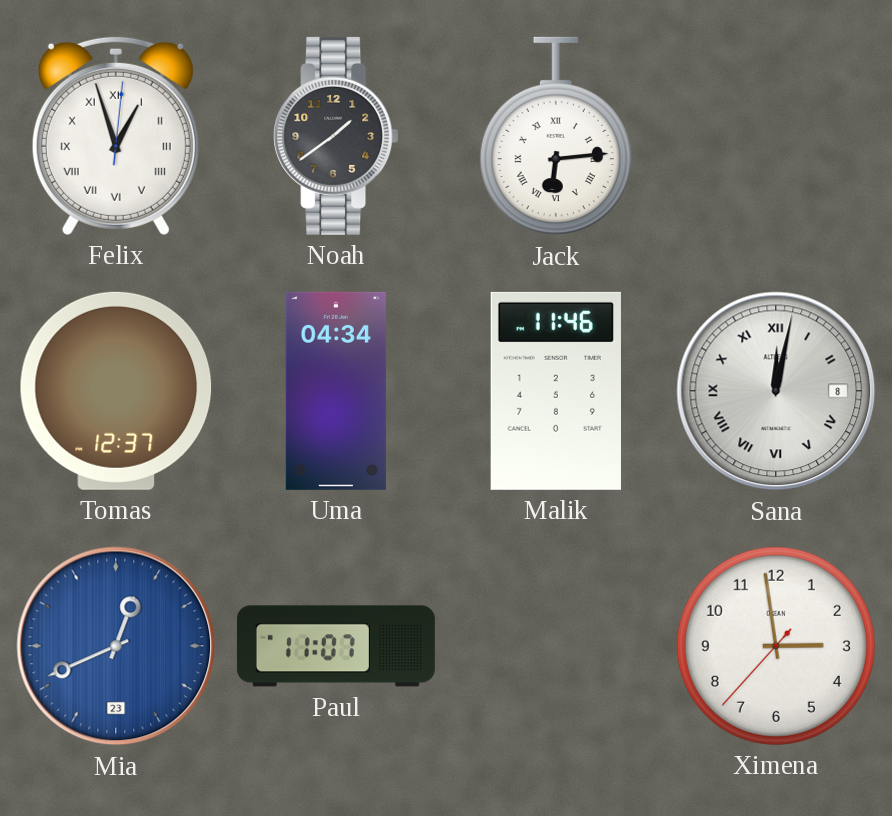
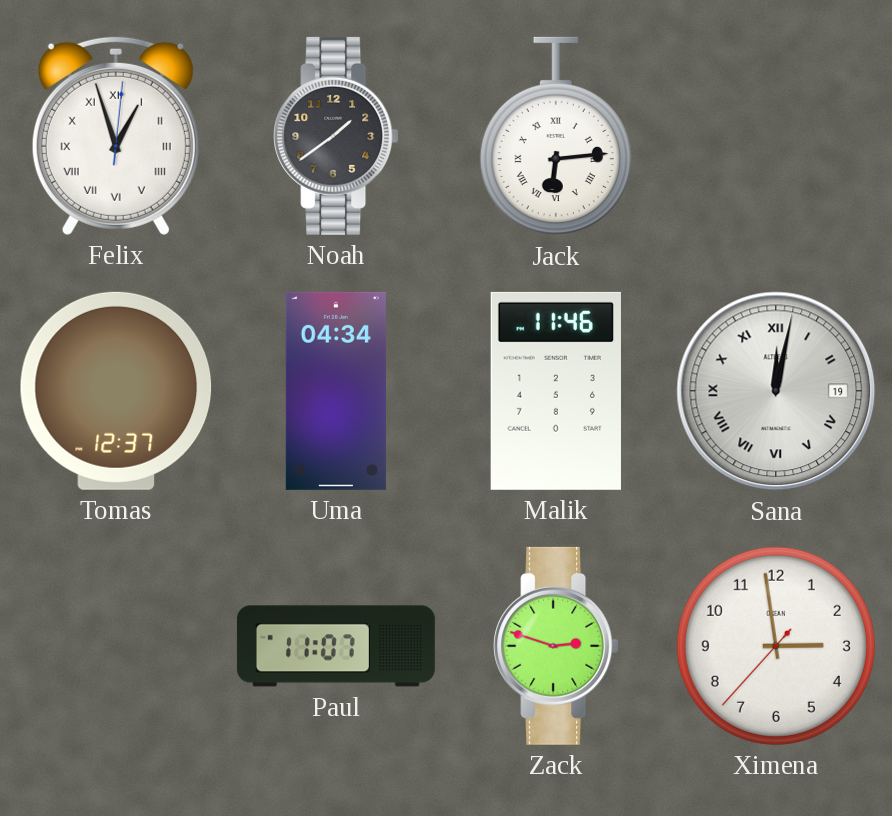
Sana date: 8 -> 19 (776, 391)
Mia: 12:41 -> none (116, 646)
Zack: none -> 2:48 (556, 646)
